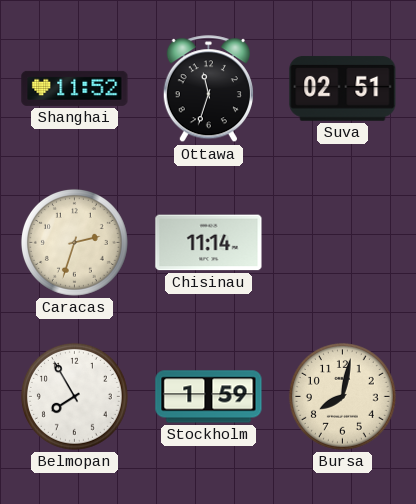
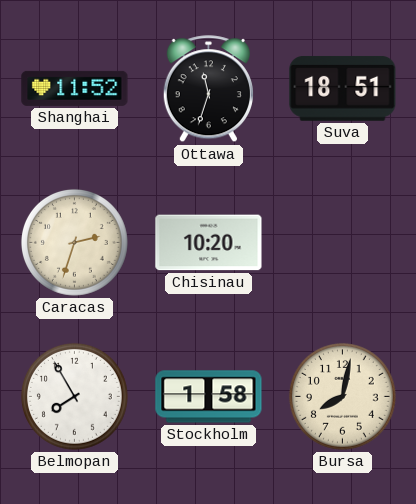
Suva: 02:51 -> 18:51 (343, 88)
Chisinau: 11:14 -> 10:20 (209, 243)
Stockholm: 1:59 -> 1:58 (209, 397)
